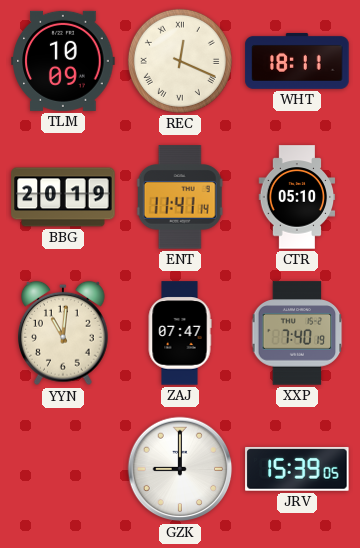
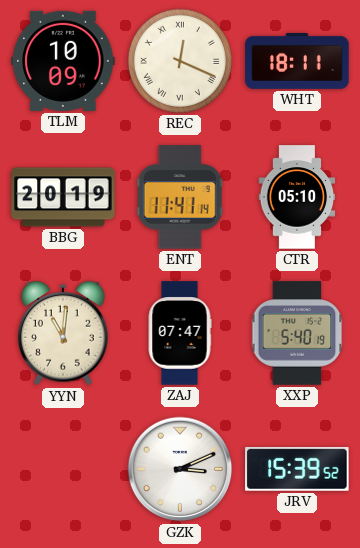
XXP: 7:40 -> 5:40 (297, 333)
GZK: 9:00 -> 3:11 (180, 469)
JRV: 15:39:05 -> 15:39:52 (297, 469)
